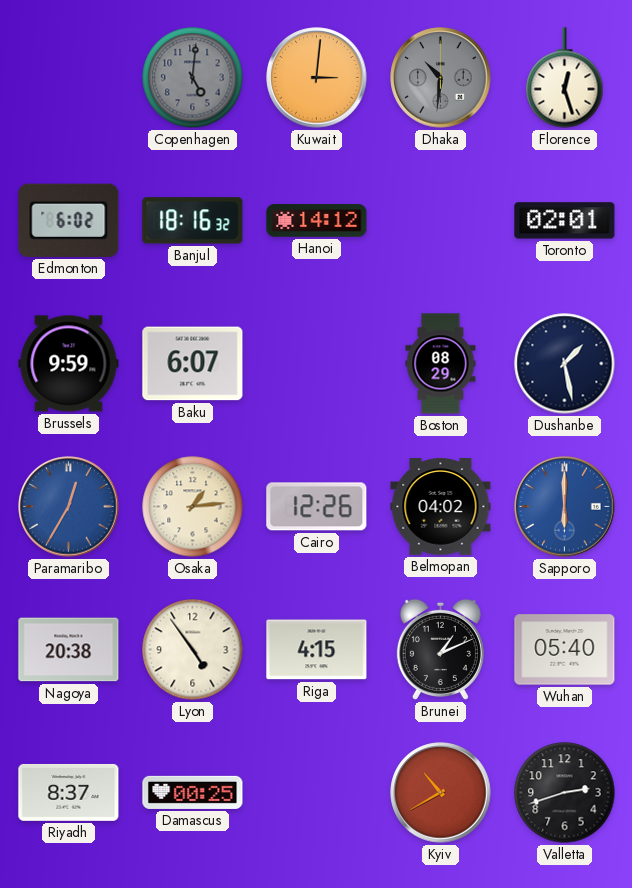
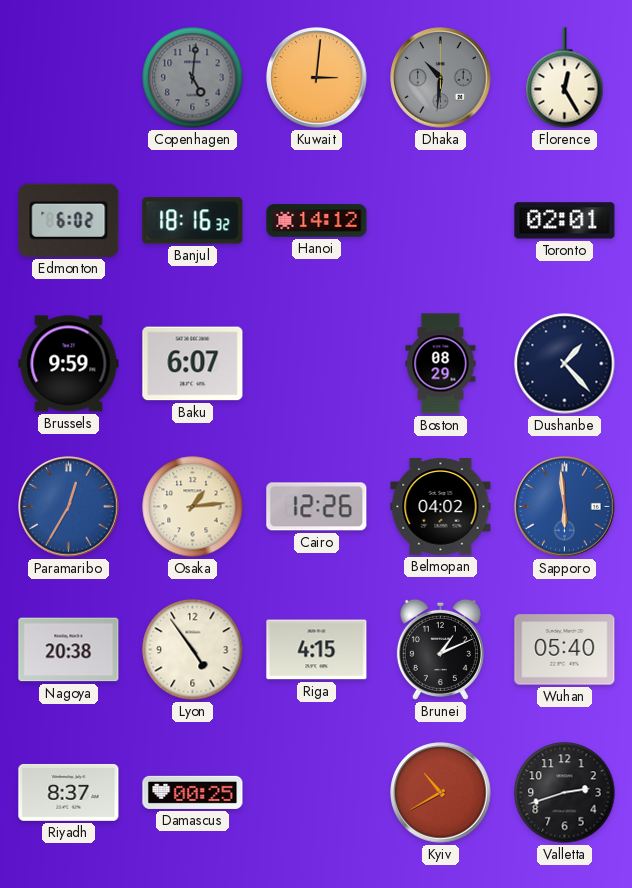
Florence: 12:27 -> 12:25 (565, 78)
Dushanbe: 1:28 -> 1:23 (565, 364)
Sapporo: 6:00 -> 5:59 (565, 507)
